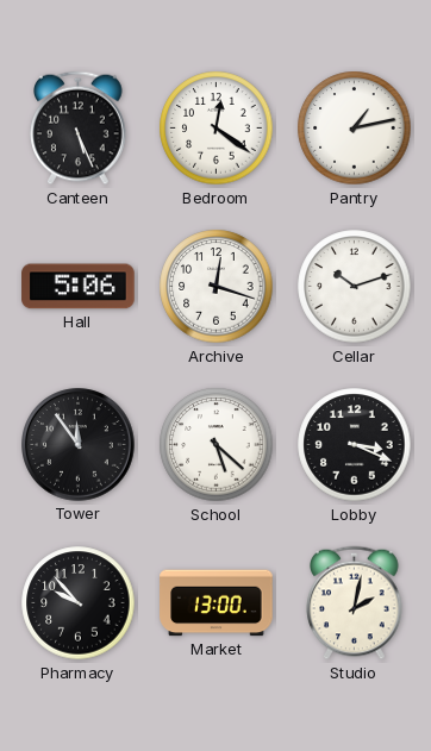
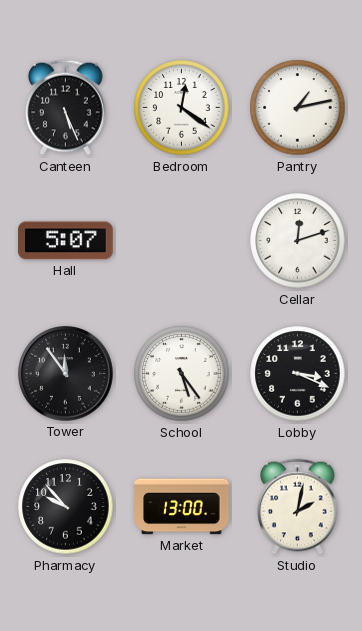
Hall: 5:06 -> 5:07 (66, 241)
Archive: 12:18 -> none (217, 287)
Cellar: 10:12 -> 12:12 (298, 241)
School: 5:22 -> 5:24 (182, 374)
